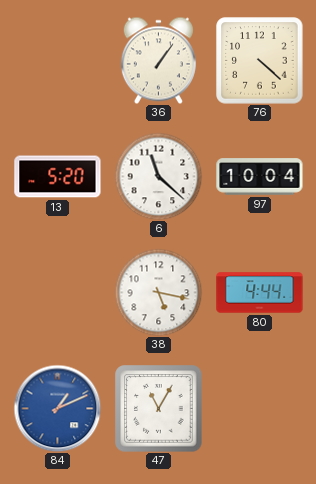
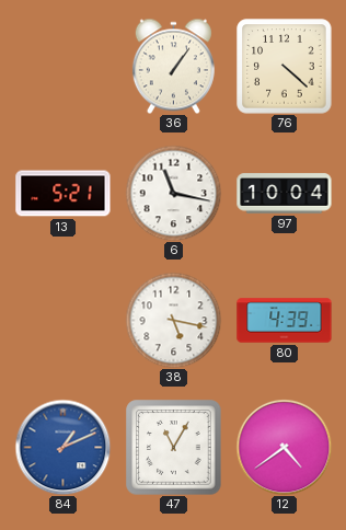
13: 5:20 -> 5:21 (64, 194)
6: 11:22 -> 11:17 (173, 193)
80: 4:44 -> 4:39 (285, 321)
12: none -> 4:39 (284, 447)
